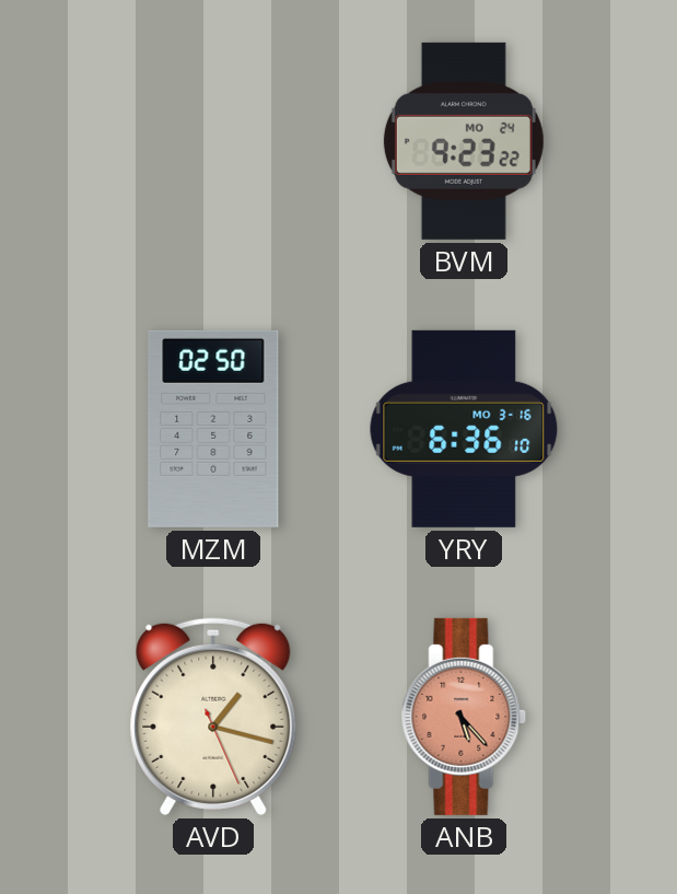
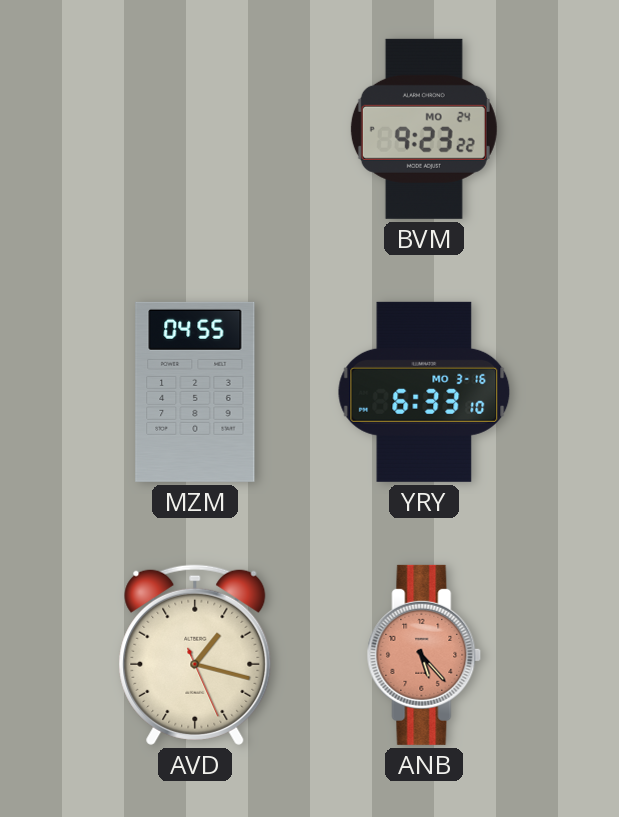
MZM: 02:50 -> 04:55 (195, 392)
YRY: 6:36 -> 6:33 (424, 392)
